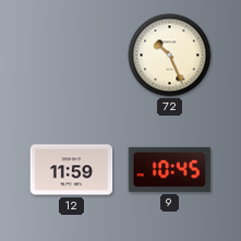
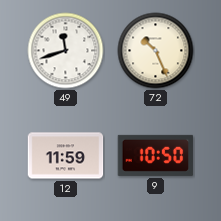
49: none -> 11:42 (66, 51)
9: 10:45 -> 10:50 (156, 155)
